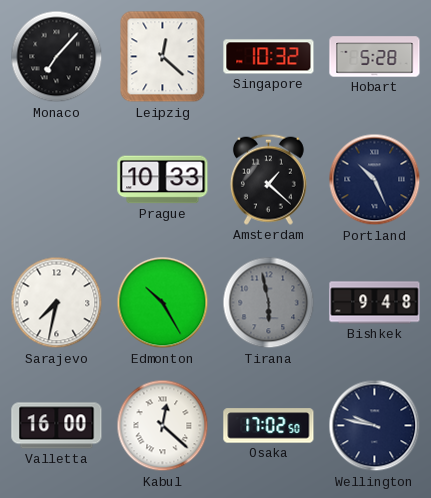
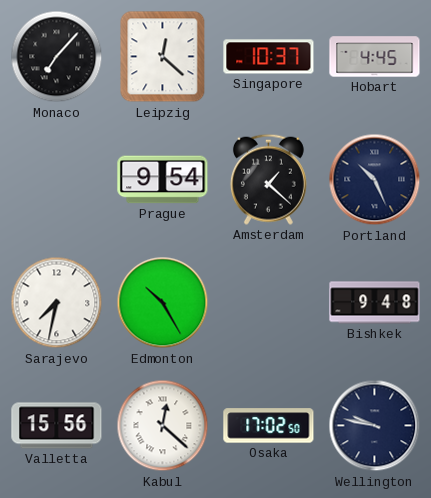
Singapore: 10:32 -> 10:37 (269, 57)
Hobart: 5:28 -> 4:45 (375, 57)
Prague: 10:33 -> 9:54 (163, 180)
Tirana: 5:58 -> none (269, 303)
Valletta: 16:00 -> 15:56 (57, 426)
